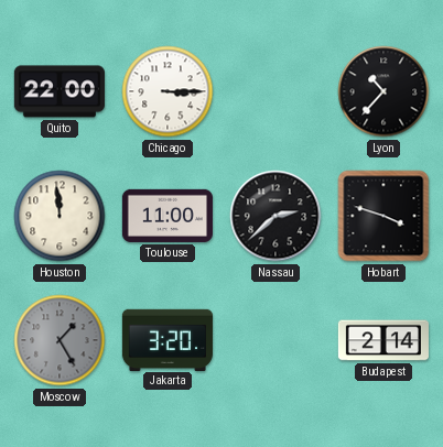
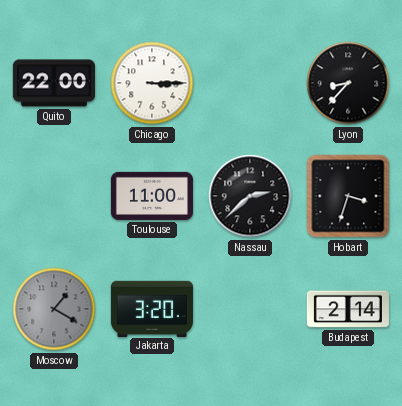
Lyon: 10:37 -> 8:37 (348, 83)
Houston: 11:59 -> none (60, 216)
Hobart: 3:48 -> 3:33 (348, 196)
Moscow: 1:25 -> 1:20 (54, 309)
